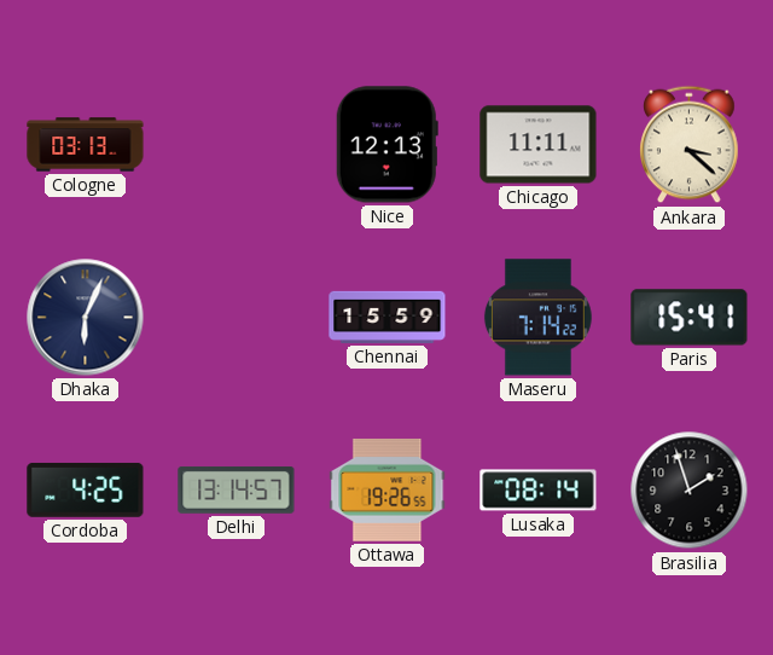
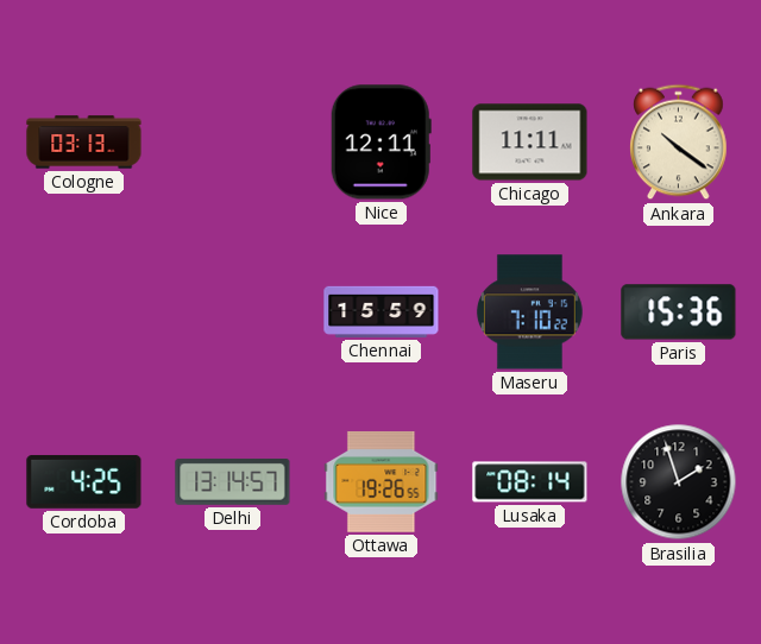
Nice: 12:13 -> 12:11 (380, 143)
Ankara: 3:22 -> 10:21 (679, 143)
Dhaka: 6:04 -> none (86, 318)
Maseru: 7:14 -> 7:10 (529, 312)
Paris: 15:41 -> 15:36 (679, 312)
